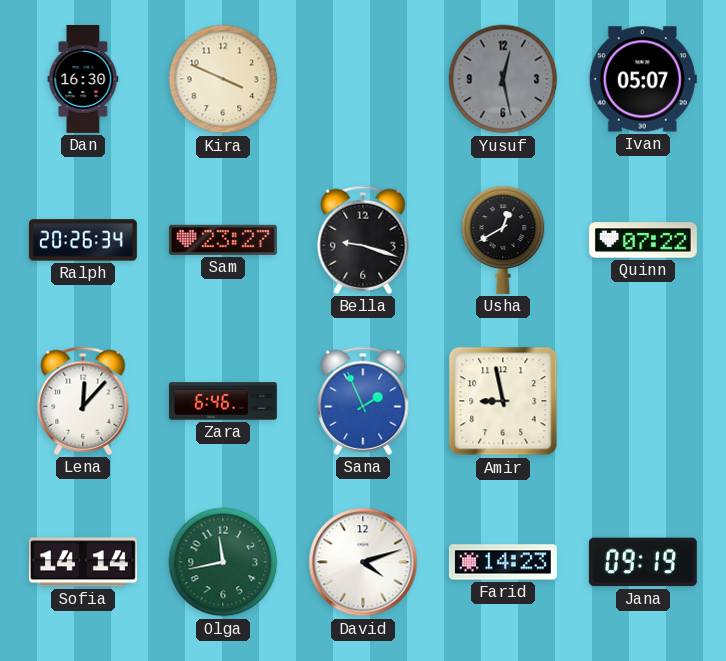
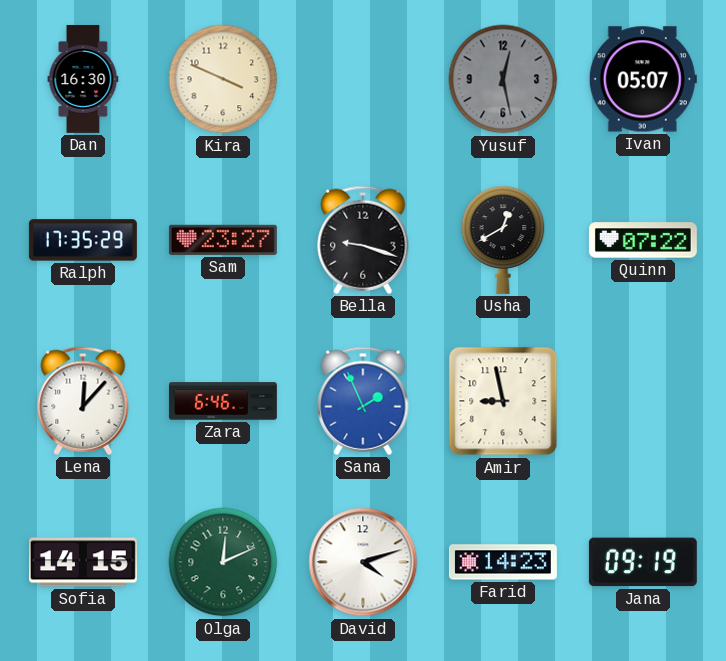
Ralph: 20:26 -> 17:35 (83, 240)
Sofia: 14:14 -> 14:15 (83, 562)
Olga: 11:43 -> 12:11 (223, 562)
